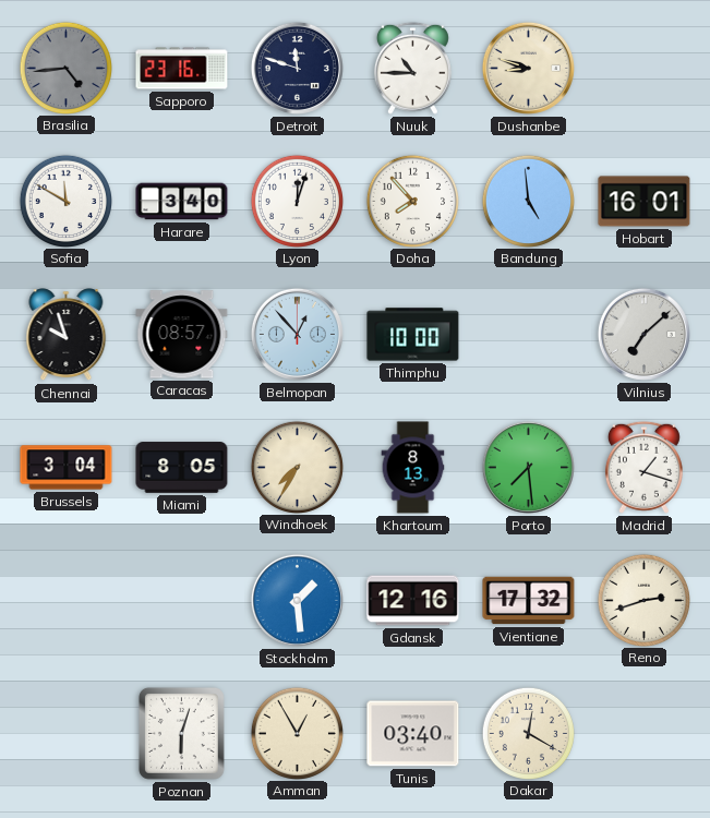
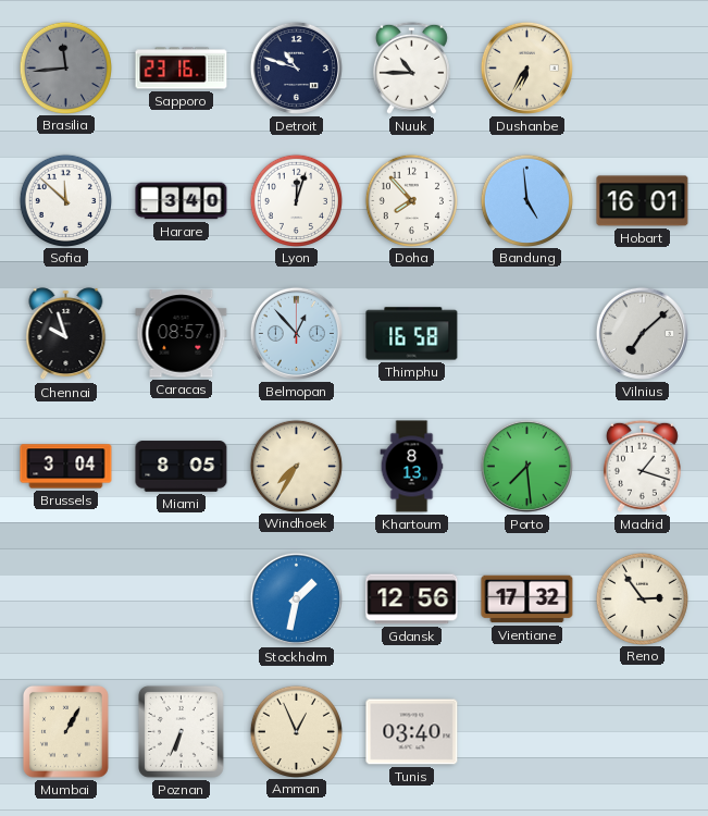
Brasilia: 4:44 -> 11:44 (65, 67)
Detroit: 11:48 -> 10:48 (296, 67)
Dushanbe: 8:48 -> 6:35 (526, 67)
Sofia: 11:50 -> 11:52 (65, 200)
Thimphu: 10:00 -> 16:58 (412, 334)
Stockholm: 1:29 -> 1:32 (296, 598)
Gdansk: 12:16 -> 12:56 (412, 599)
Reno: 2:42 -> 2:54 (642, 598)
Mumbai: none -> 1:05 (65, 731)
Poznan: 6:03 -> 6:34 (181, 731)
Amman: 12:55 -> 12:56 (296, 731)
Dakar: 12:20 -> none (528, 733)
